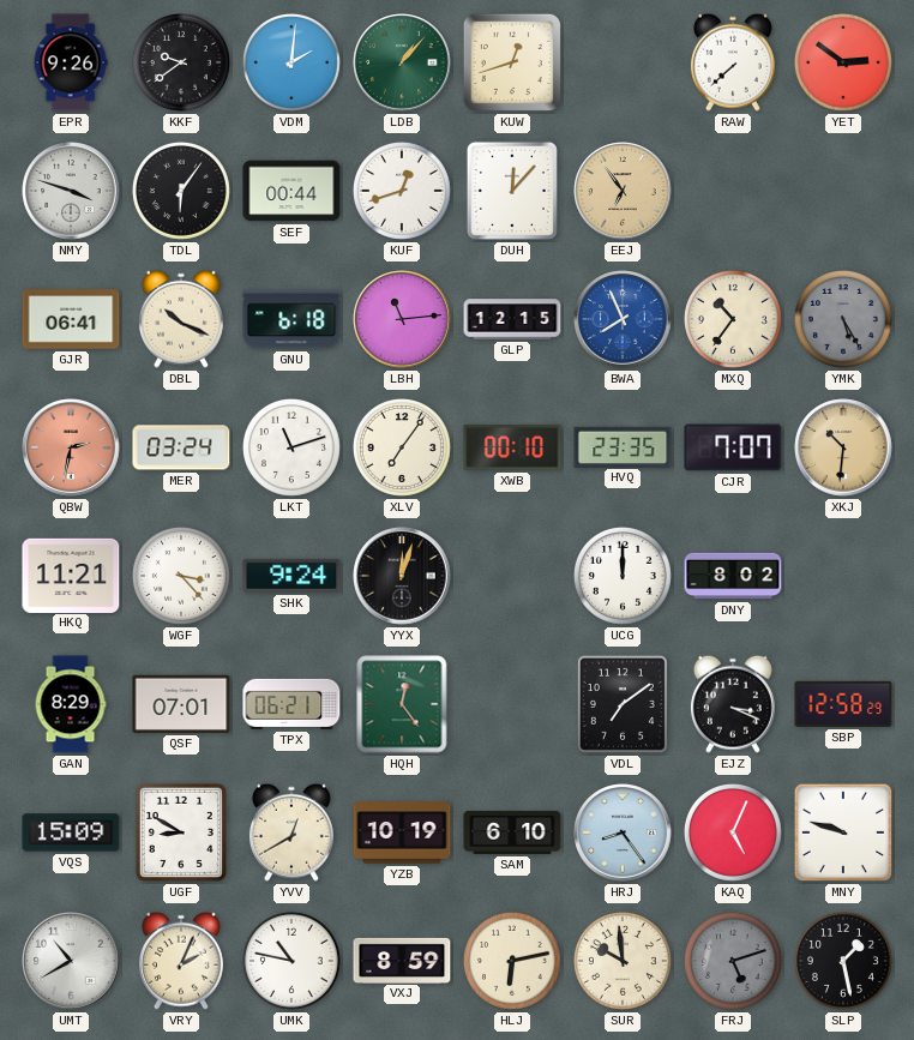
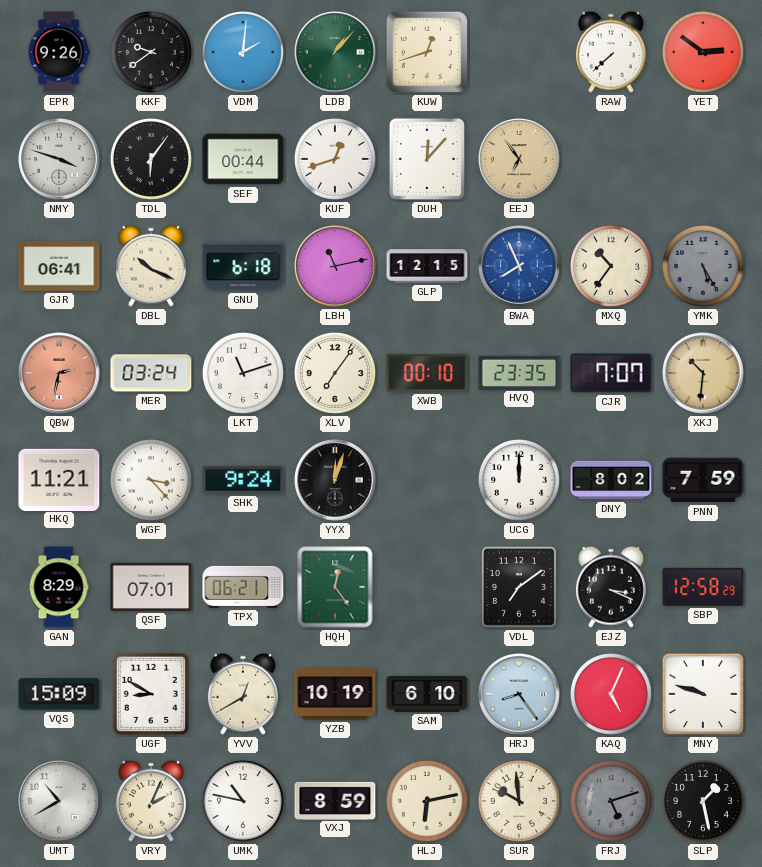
LBH: 11:14 -> 11:13 (335, 266)
PNN: none -> 7:59 (703, 480)
